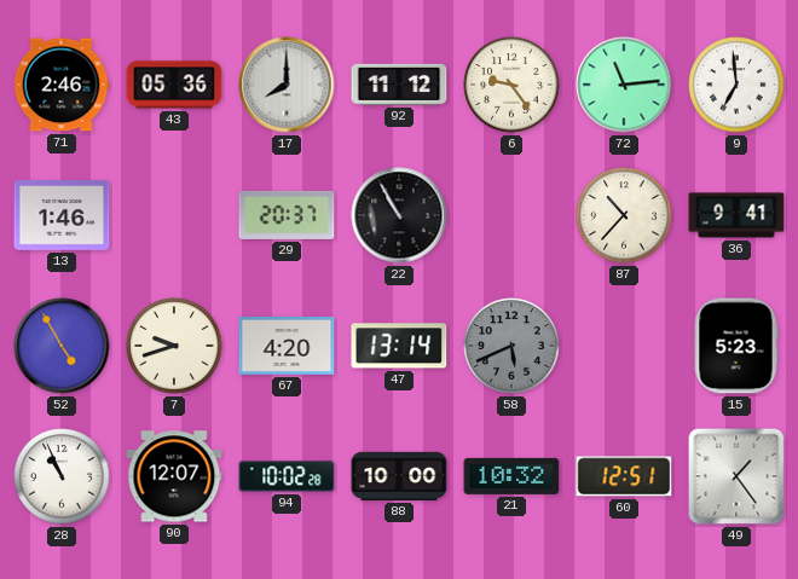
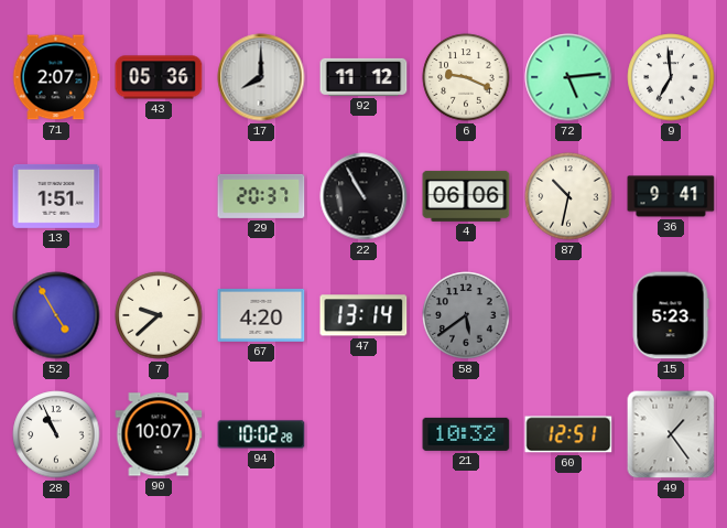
71: 2:46 -> 2:07 (56, 77)
6: 9:24 -> 9:19 (466, 77)
72: 11:14 -> 5:14 (568, 77)
13: 1:46 -> 1:51 (56, 196)
4: none -> 06:06 (466, 196)
87: 10:37 -> 10:32 (568, 196)
7: 9:42 -> 9:38 (159, 315)
58: 5:41 -> 5:39 (466, 315)
90: 12:07 -> 10:07 (159, 434)
88: 10:00 -> none (399, 476)
